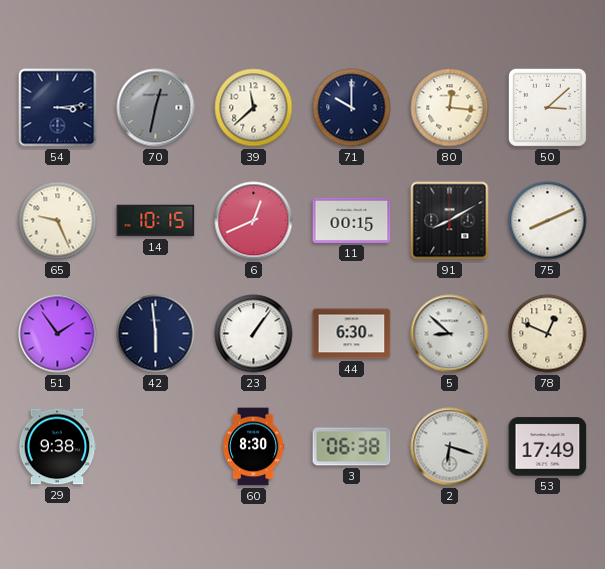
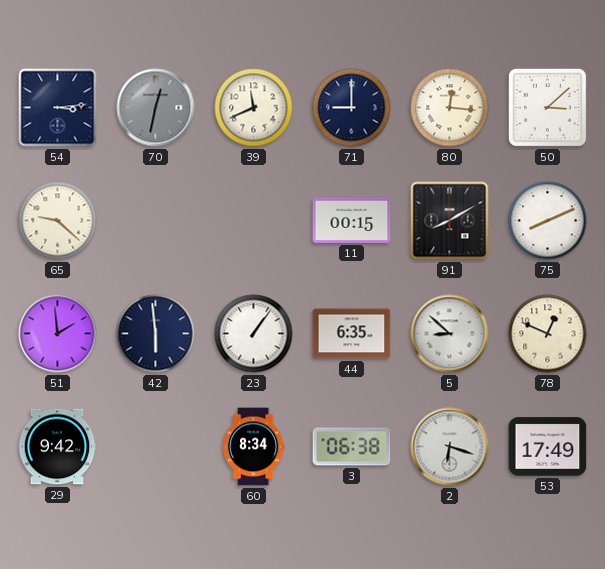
39: 11:38 -> 11:41 (254, 108)
71: 10:00 -> 9:00 (352, 108)
65: 9:26 -> 9:22 (58, 221)
14: 10:15 -> none (156, 221)
6: 12:41 -> none (254, 221)
51: 1:54 -> 1:59 (58, 334)
44: 6:30 -> 6:35 (352, 334)
29: 9:38 -> 9:42 (57, 447)
60: 8:30 -> 8:34 (254, 447)
